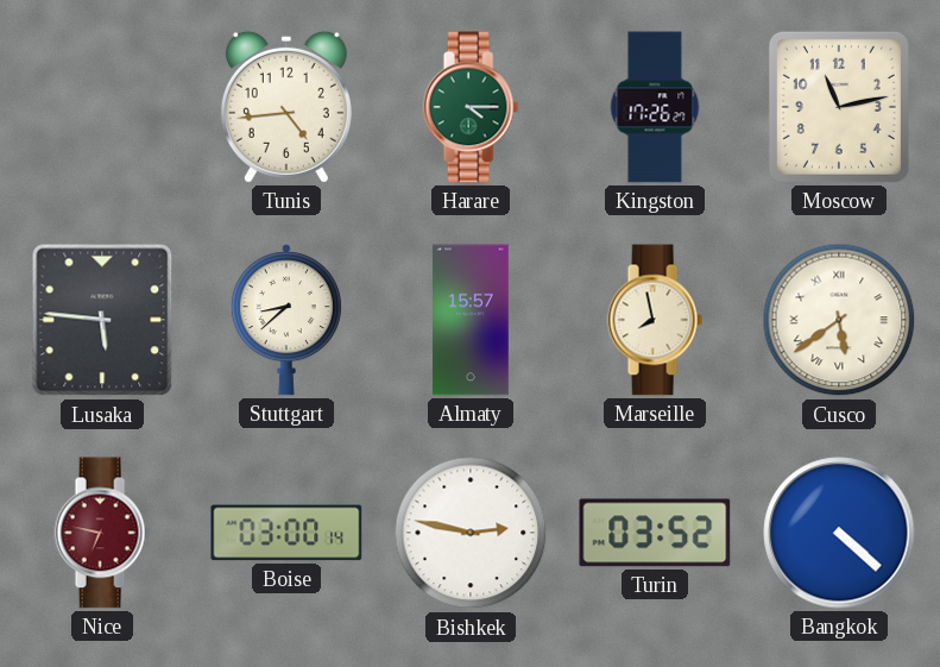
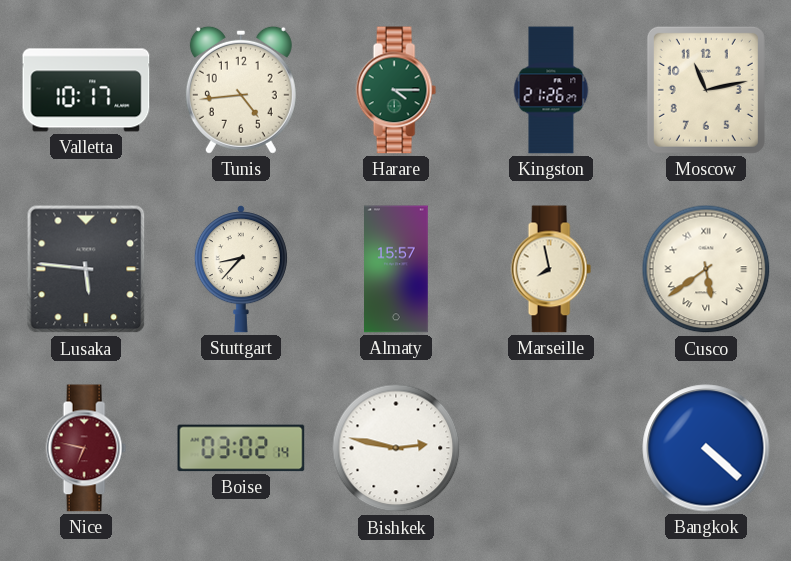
Valletta: none -> 10:17 (86, 90)
Kingston: 17:26 -> 21:26 (551, 90)
Stuttgart: 8:38 -> 8:37 (241, 269)
Boise: 03:00 -> 03:02 (241, 448)
Turin: 03:52 -> none (655, 533)
